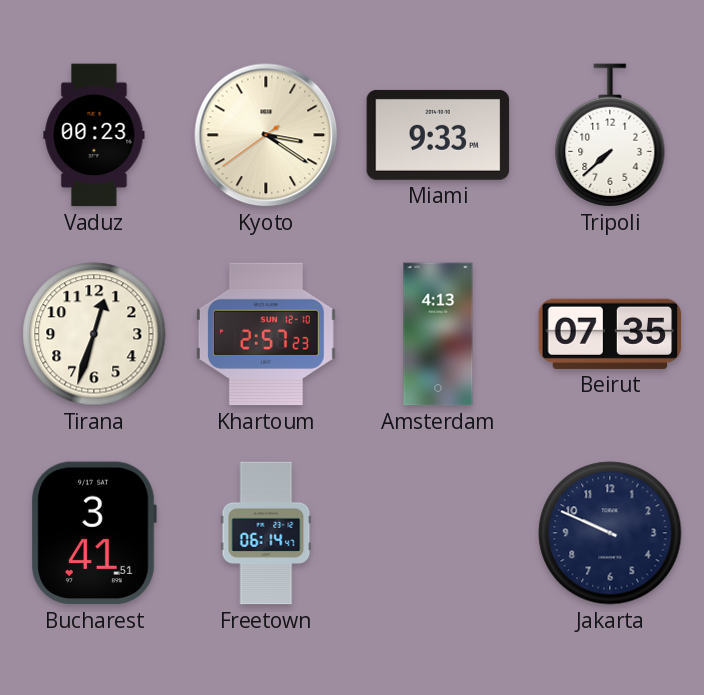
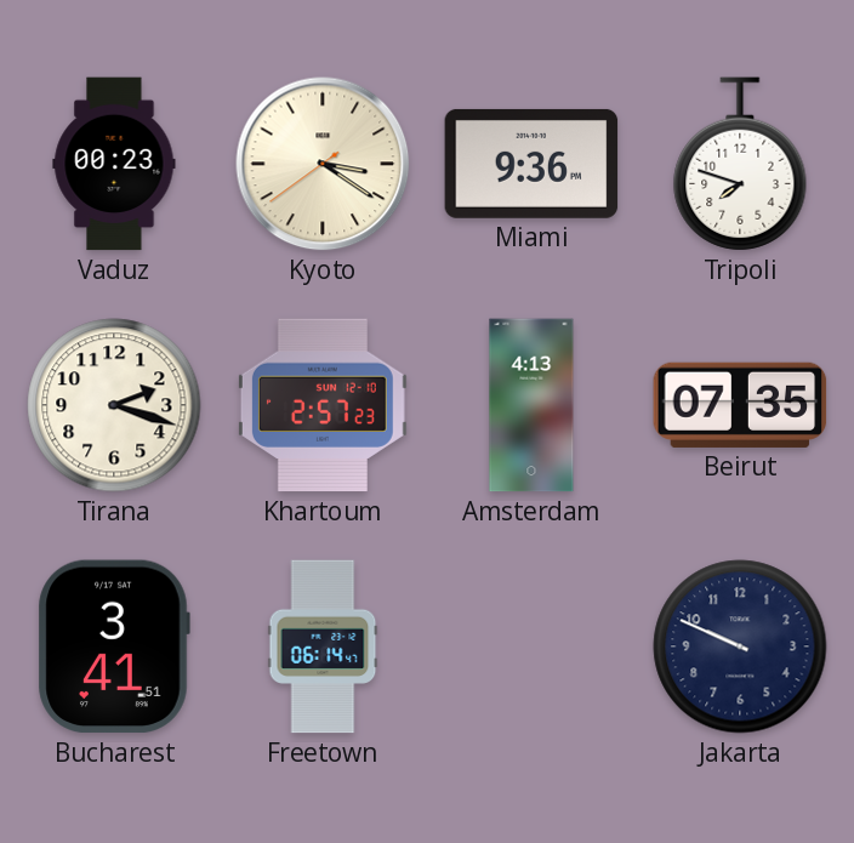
Miami: 9:33 -> 9:36 (531, 164)
Tripoli: 7:38 -> 7:48 (740, 164)
Tirana: 12:33 -> 2:18 (114, 405)
